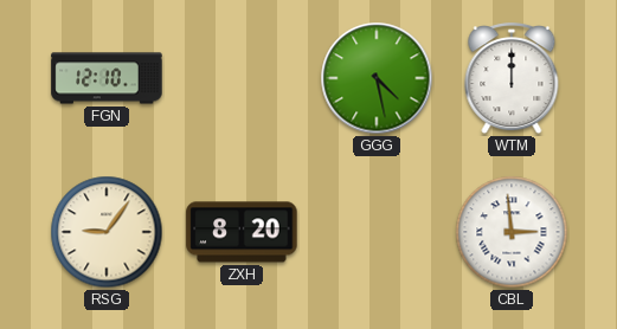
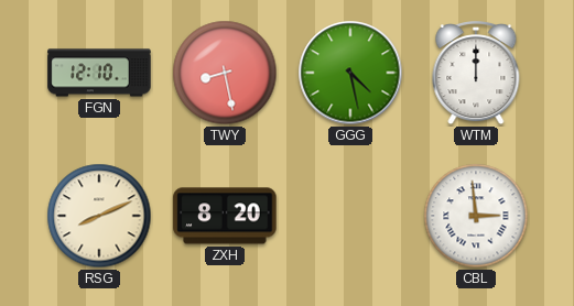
TWY: none -> 8:28 (225, 73)
RSG: 9:06 -> 8:11 (99, 216)
